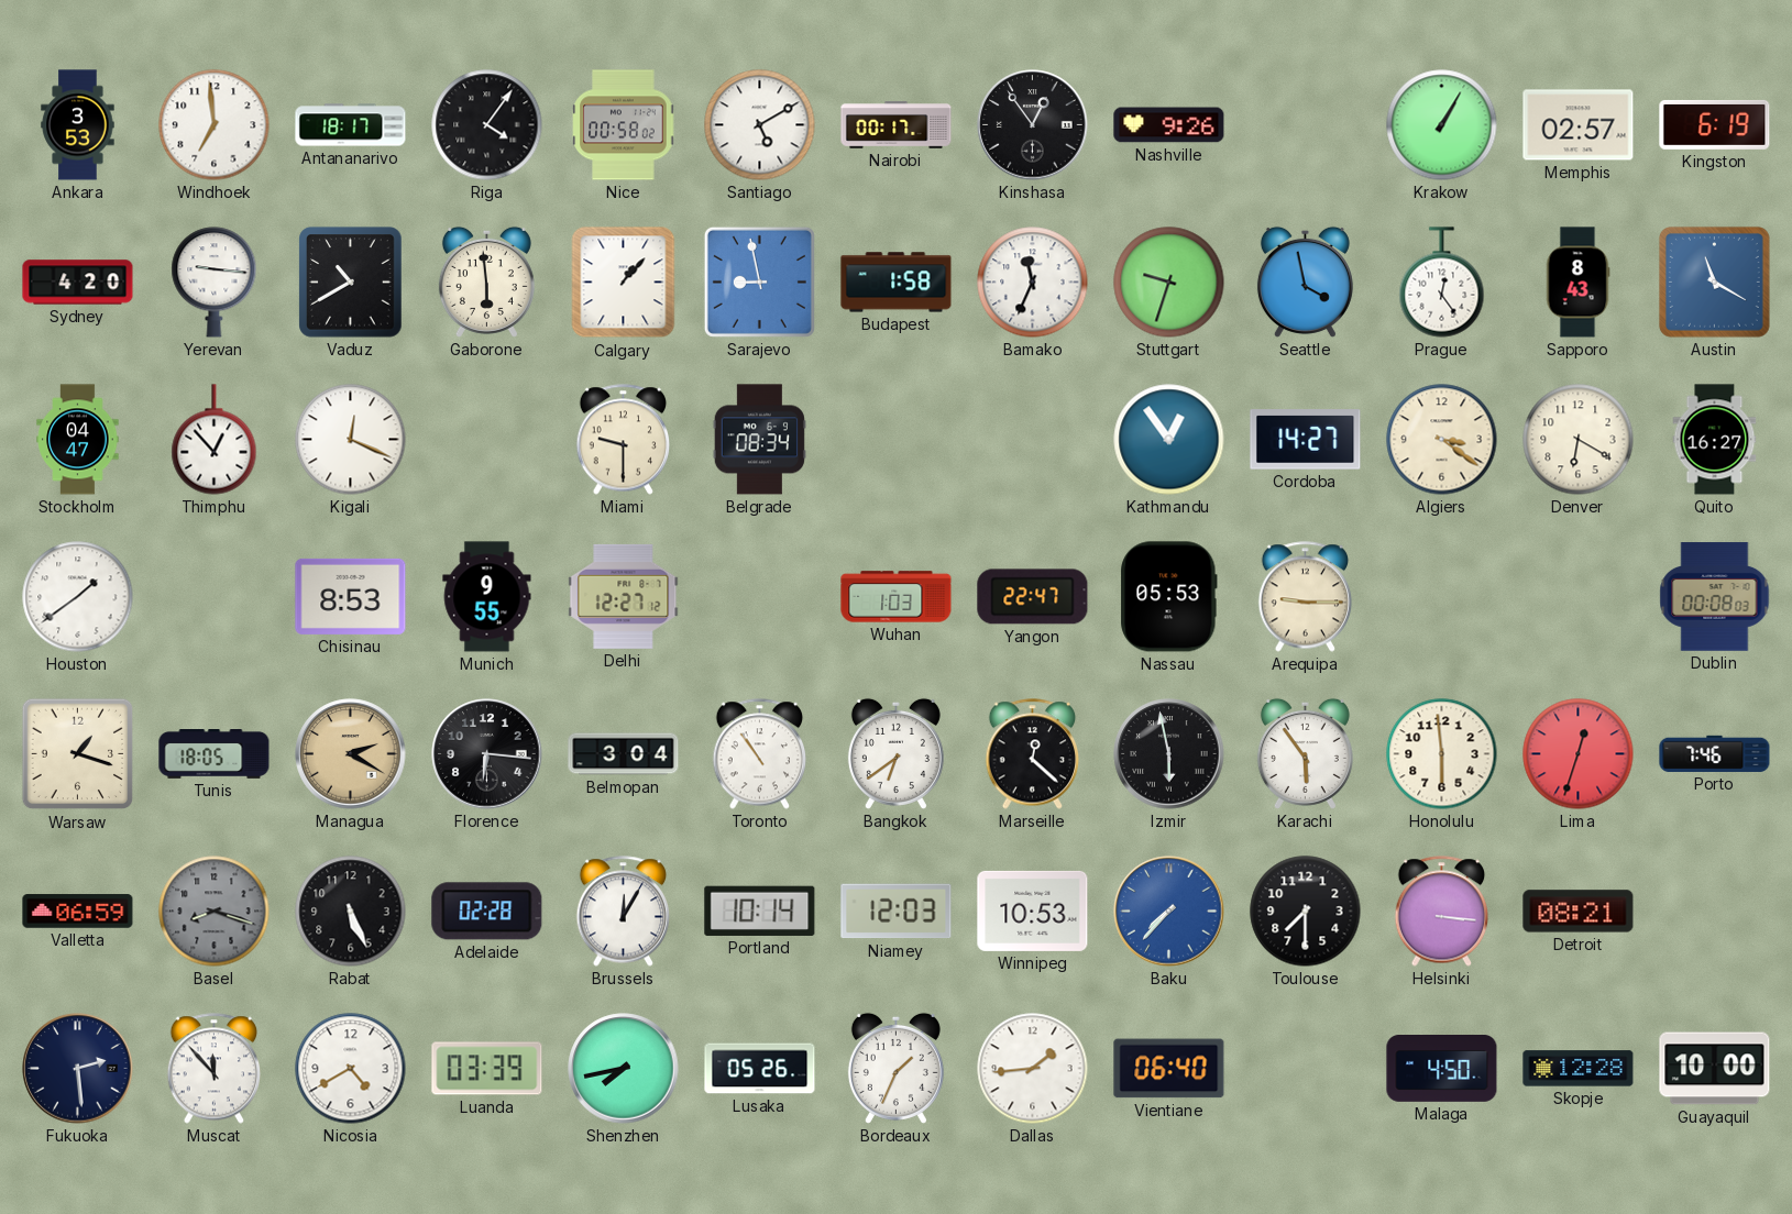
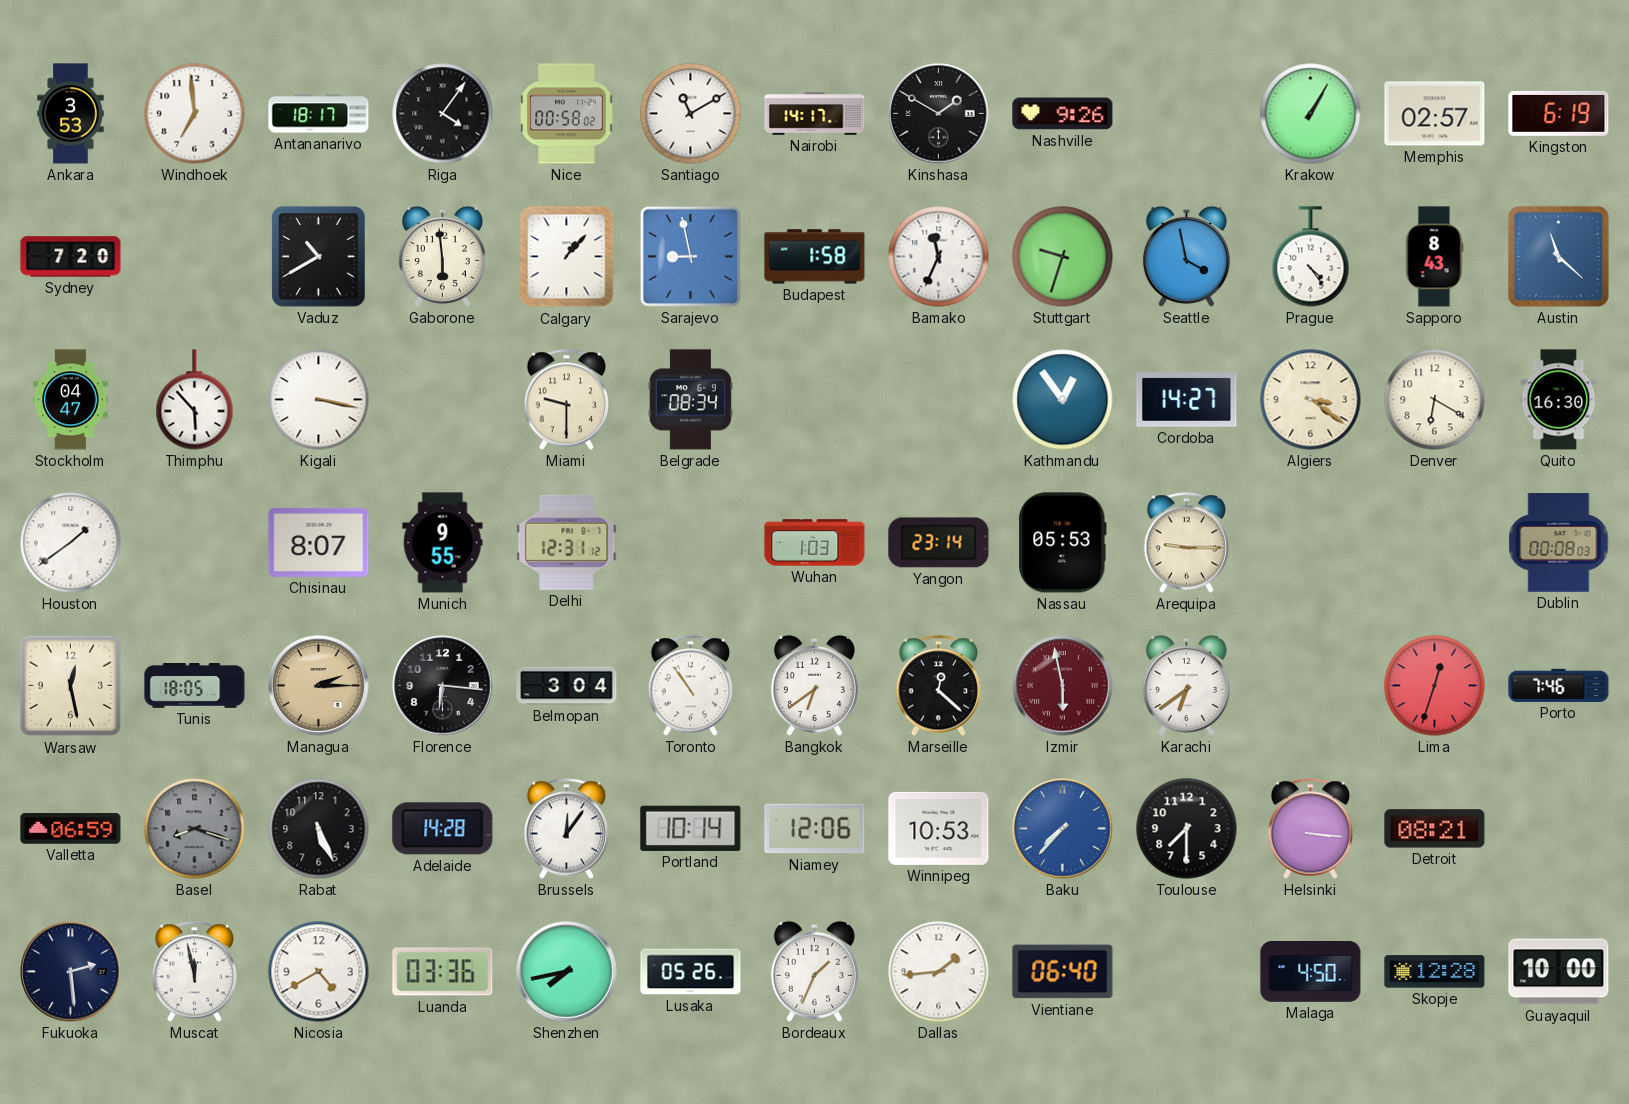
Santiago: 5:10 -> 11:10 (691, 114)
Nairobi: 00:17 -> 14:17 (815, 114)
Kinshasa: 12:54 -> 1:50 (939, 114)
Sydney: 4:20 -> 7:20 (71, 257)
Yerevan: 9:16 -> none (215, 283)
Prague: 12:24 -> 4:24 (1311, 257)
Austin: 11:20 -> 11:22 (1558, 256)
Thimphu: 12:53 -> 5:53 (195, 400)
Kigali: 12:19 -> 3:17 (319, 400)
Quito: 16:27 -> 16:30 (1559, 400)
Chisinau: 8:53 -> 8:07 (319, 542)
Delhi: 12:27 -> 12:31 (567, 542)
Yangon: 22:47 -> 23:14 (939, 543)
Warsaw: 1:18 -> 12:28 (71, 686)
Managua: 2:20 -> 2:15 (319, 686)
Izmir dial: black -> burgundy (1063, 686)
Karachi: 5:54 -> 6:39 (1186, 685)
Honolulu: 5:59 -> none (1442, 754)
Adelaide: 02:28 -> 14:28 (443, 829)
Brussels: 12:05 -> 12:06 (567, 829)
Niamey: 12:03 -> 12:06 (815, 829)
Muscat: 11:53 -> 11:58 (195, 972)
Luanda: 03:39 -> 03:36 (443, 972)
